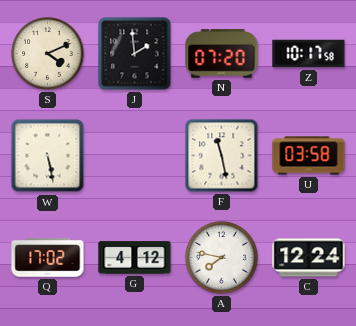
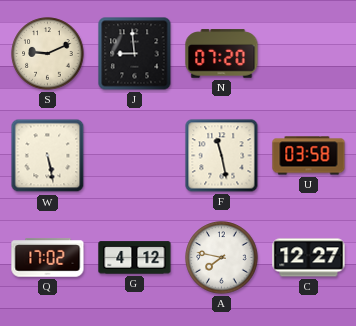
S: 4:11 -> 9:11 (48, 54)
J: 1:59 -> 8:59 (135, 54)
Z: 10:17 -> none (309, 54)
C: 12:24 -> 12:27 (309, 258)
